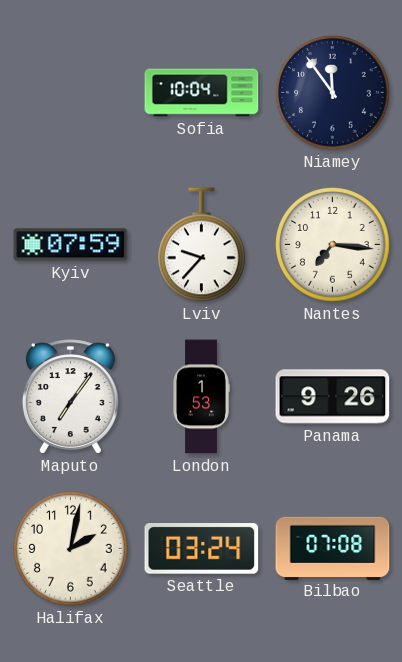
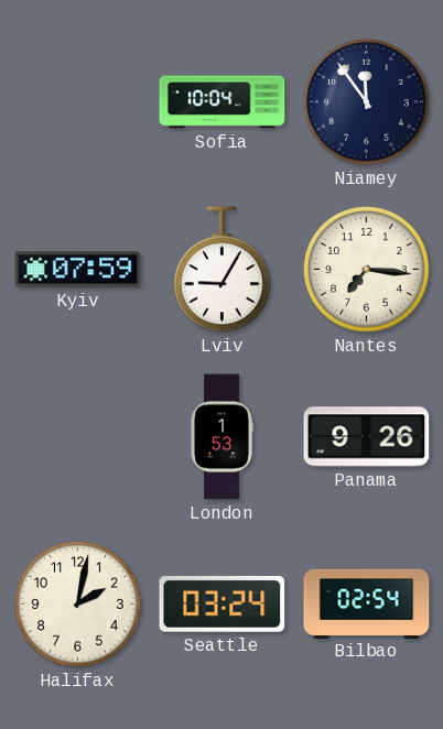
Lviv: 9:37 -> 9:05 (223, 270)
Maputo: 7:06 -> none (70, 397)
Bilbao: 07:08 -> 02:54 (367, 603)
